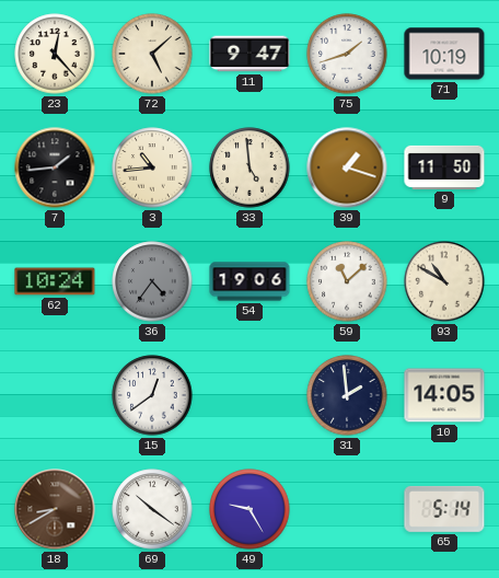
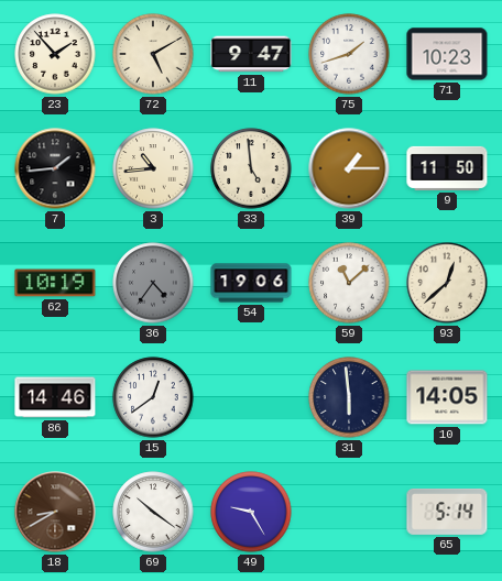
23: 12:23 -> 1:53 (55, 54)
72: 5:08 -> 5:10 (153, 54)
71: 10:19 -> 10:23 (447, 54)
39: 1:18 -> 1:15 (349, 168)
62: 10:24 -> 10:19 (55, 283)
93: 10:50 -> 12:38 (447, 283)
86: none -> 14:46 (55, 397)
31: 1:59 -> 5:59 (349, 397)
